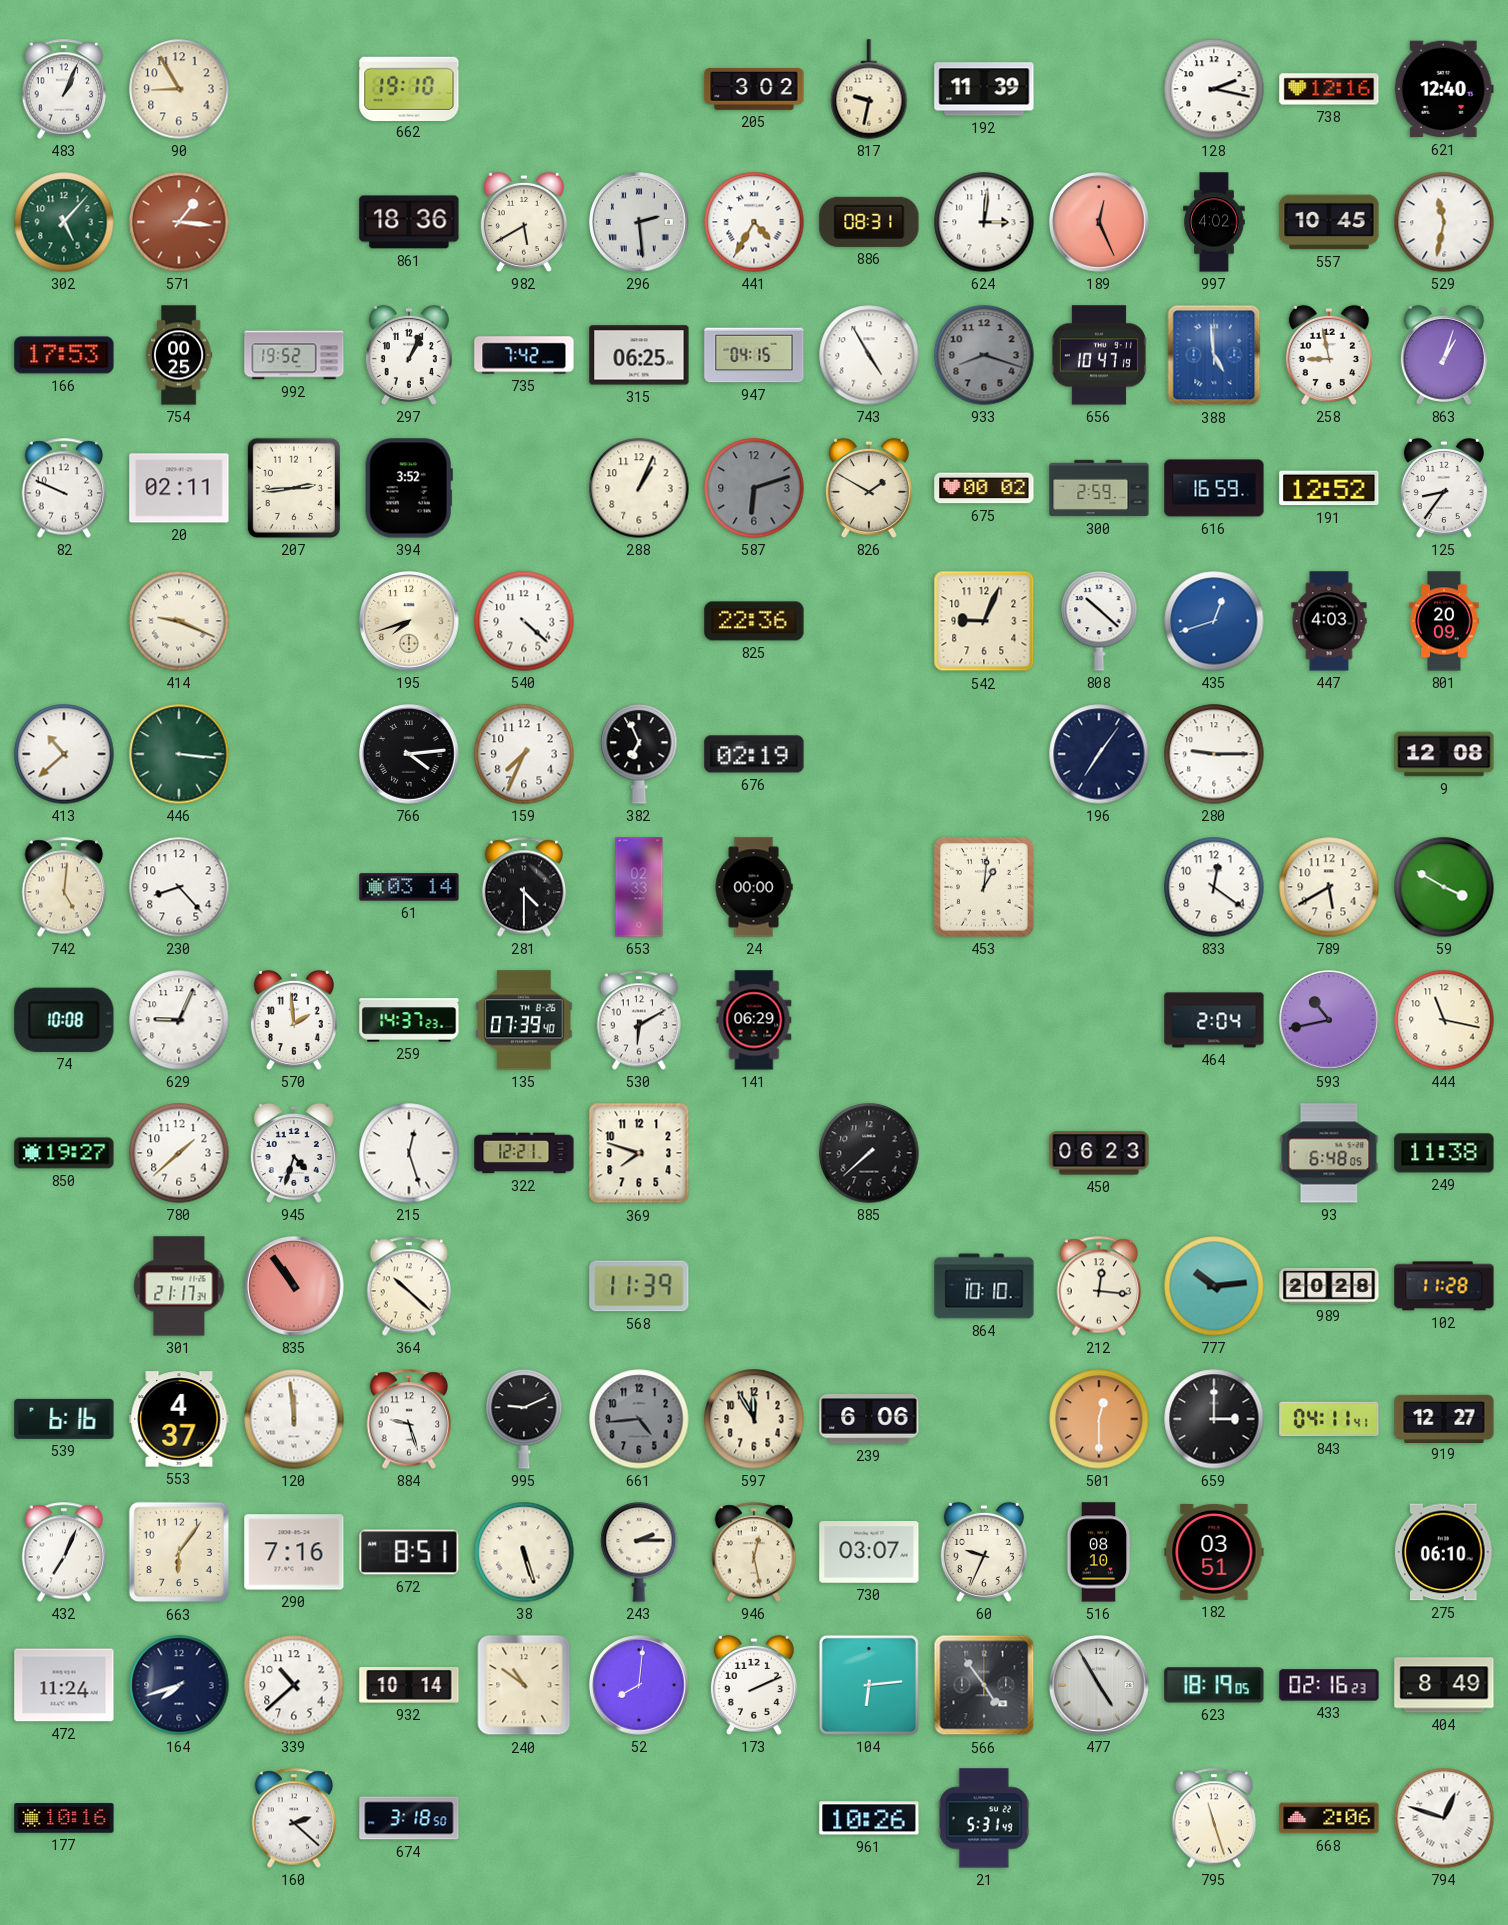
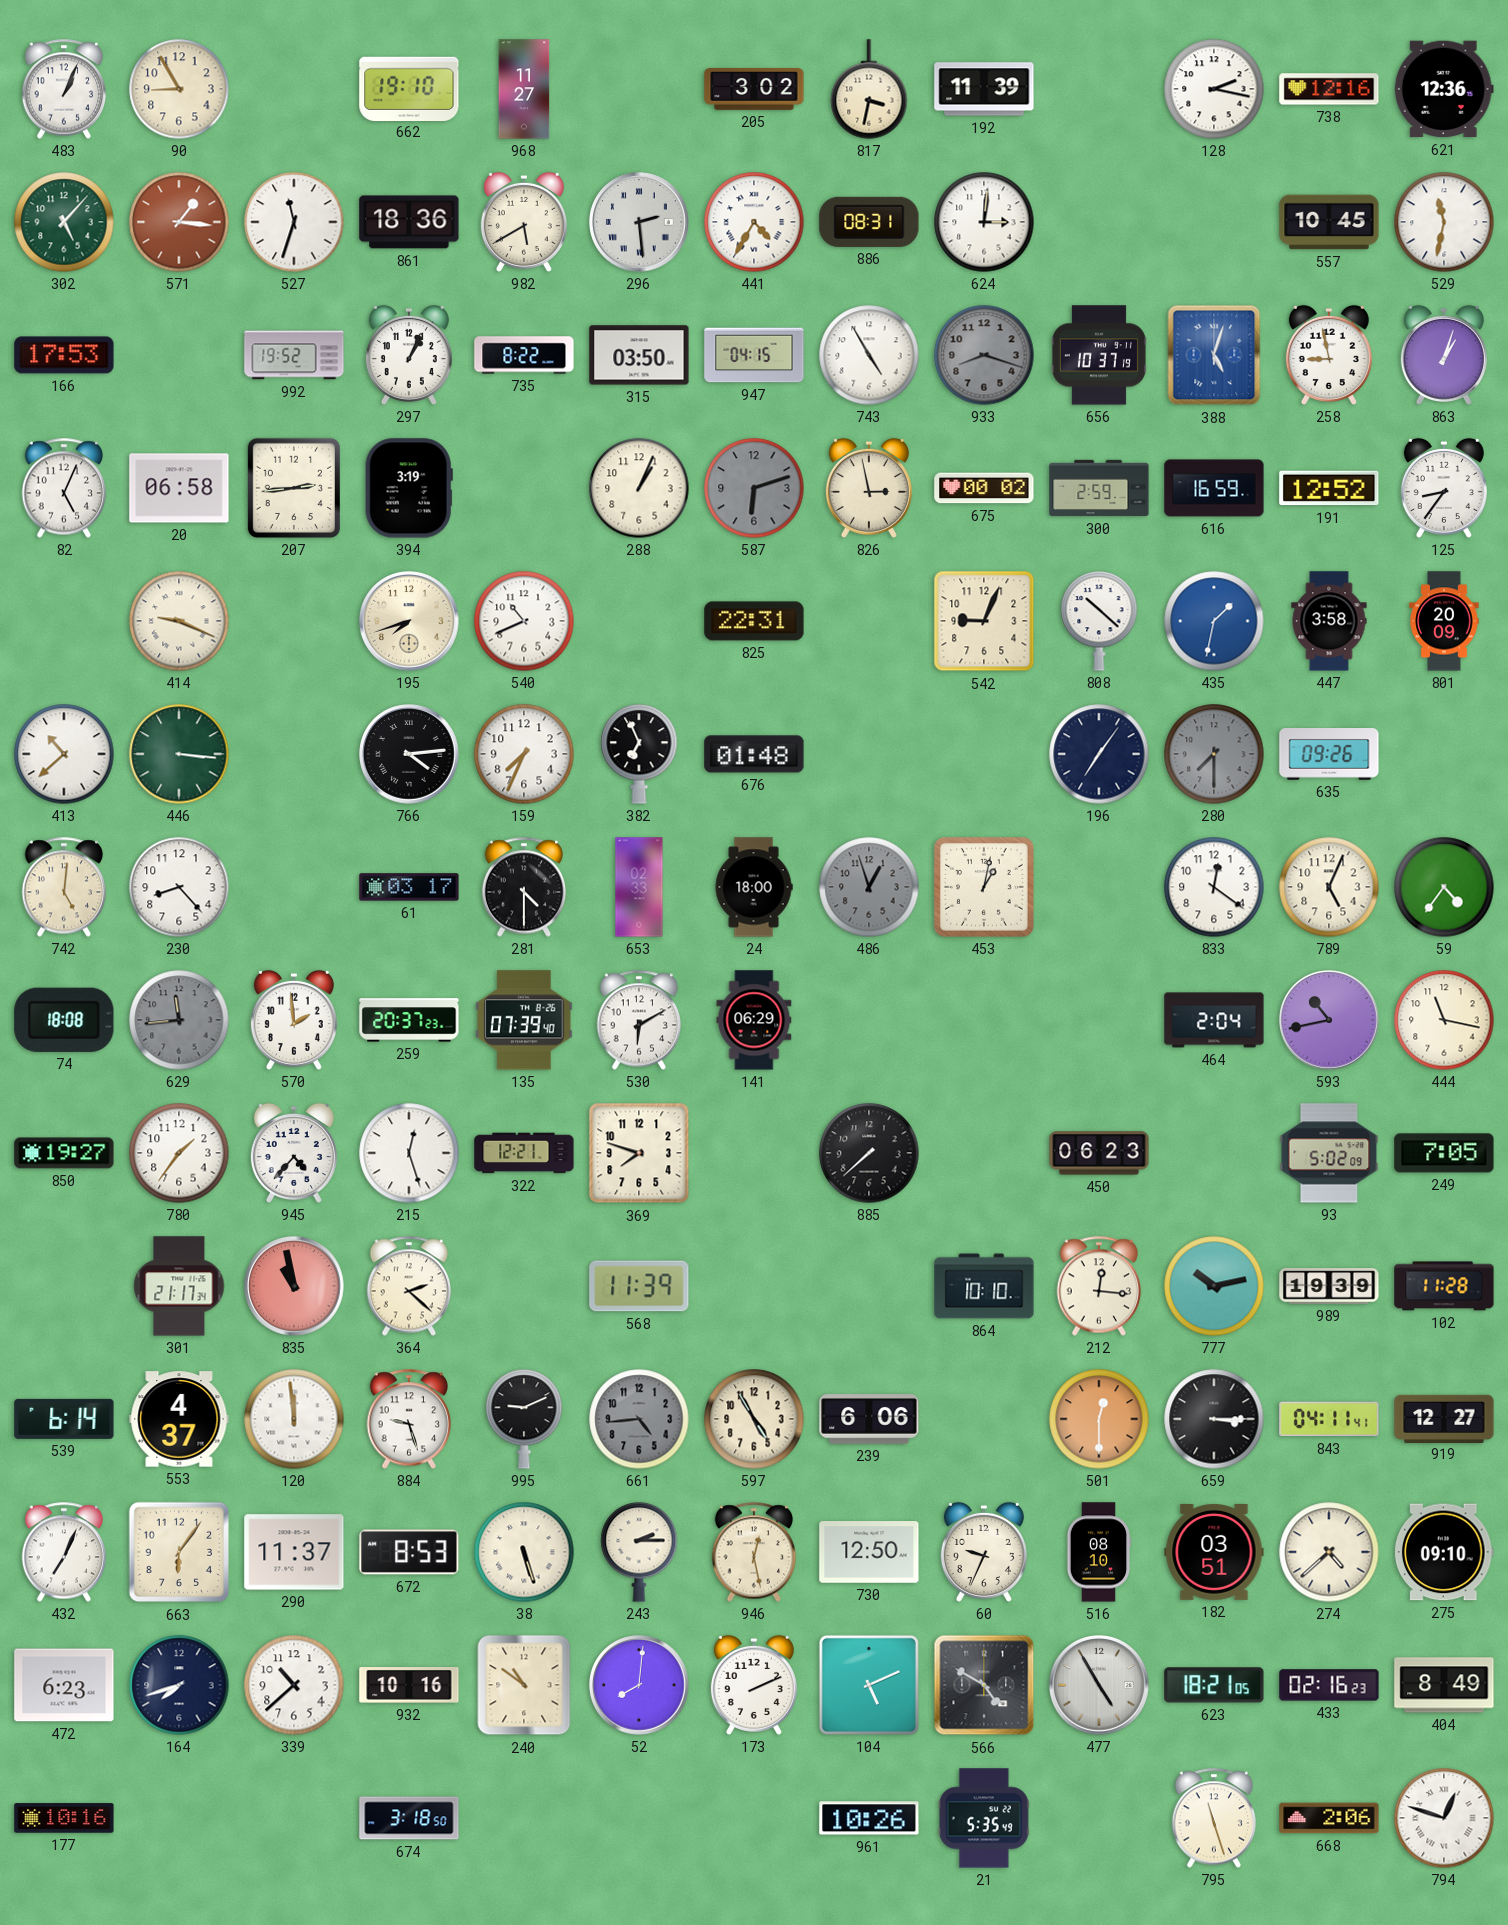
968: none -> 11:27 (524, 89)
817: 9:32 -> 3:32 (869, 89)
621: 12:40 -> 12:36 (1444, 89)
527: none -> 11:33 (294, 222)
189: 12:26 -> none (1099, 222)
997: 4:02 -> none (1214, 222)
754: 00:25 -> none (179, 355)
735: 7:42 -> 8:22 (524, 355)
315: 06:25 -> 03:50 (639, 355)
656: 10:47 -> 10:37 (1099, 355)
388: 4:59 -> 5:03 (1214, 355)
82: 9:49 -> 5:04 (64, 488)
20: 02:11 -> 06:58 (179, 488)
394: 3:52 -> 3:19 (409, 488)
826: 1:50 -> 2:58 (869, 488)
540: 4:22 -> 10:41 (524, 621)
825: 22:36 -> 22:31 (754, 621)
435: 12:42 -> 1:32 (1214, 621)
447: 4:03 -> 3:58 (1329, 621)
676: 02:19 -> 01:48 (754, 754)
280: 9:15 -> 7:30 (1214, 754)
280 dial: white -> grey (1214, 754)
635: none -> 09:26 (1329, 755)
9: 12:08 -> none (1444, 754)
61: 03:14 -> 03:17 (409, 887)
24: 00:00 -> 18:00 (754, 887)
486: none -> 12:57 (869, 887)
453: 1:01 -> 1:02 (984, 887)
789: 5:40 -> 5:04 (1329, 887)
59: 3:50 -> 4:36 (1444, 887)
74: 10:08 -> 18:08 (64, 1020)
629: 9:04 -> 11:44 (179, 1020)
629 dial: white -> grey (179, 1020)
259: 14:37 -> 20:37 (409, 1020)
780: 1:38 -> 1:36 (179, 1153)
945: 4:33 -> 4:37 (294, 1153)
93: 6:48 -> 5:02 (1329, 1153)
249: 11:38 -> 7:05 (1444, 1153)
835: 10:54 -> 10:58 (294, 1286)
364: 10:22 -> 2:22 (409, 1286)
777: 10:14 -> 10:13 (1214, 1286)
989: 20:28 -> 19:39 (1329, 1286)
539: 6:16 -> 6:14 (64, 1419)
597: 11:55 -> 4:55 (754, 1419)
659: 3:00 -> 3:15 (1214, 1419)
290: 7:16 -> 11:37 (294, 1552)
672: 8:51 -> 8:53 (409, 1552)
730: 03:07 -> 12:50 (869, 1552)
274: none -> 4:38 (1329, 1552)
275: 06:10 -> 09:10 (1444, 1552)
472: 11:24 -> 6:23 (64, 1685)
932: 10:14 -> 10:16 (409, 1686)
104: 6:14 -> 5:11 (869, 1685)
566: 4:54 -> 4:50 (984, 1685)
623: 18:19 -> 18:21 (1214, 1685)
160: 2:22 -> none (294, 1818)
21: 5:31 -> 5:35 (984, 1818)
